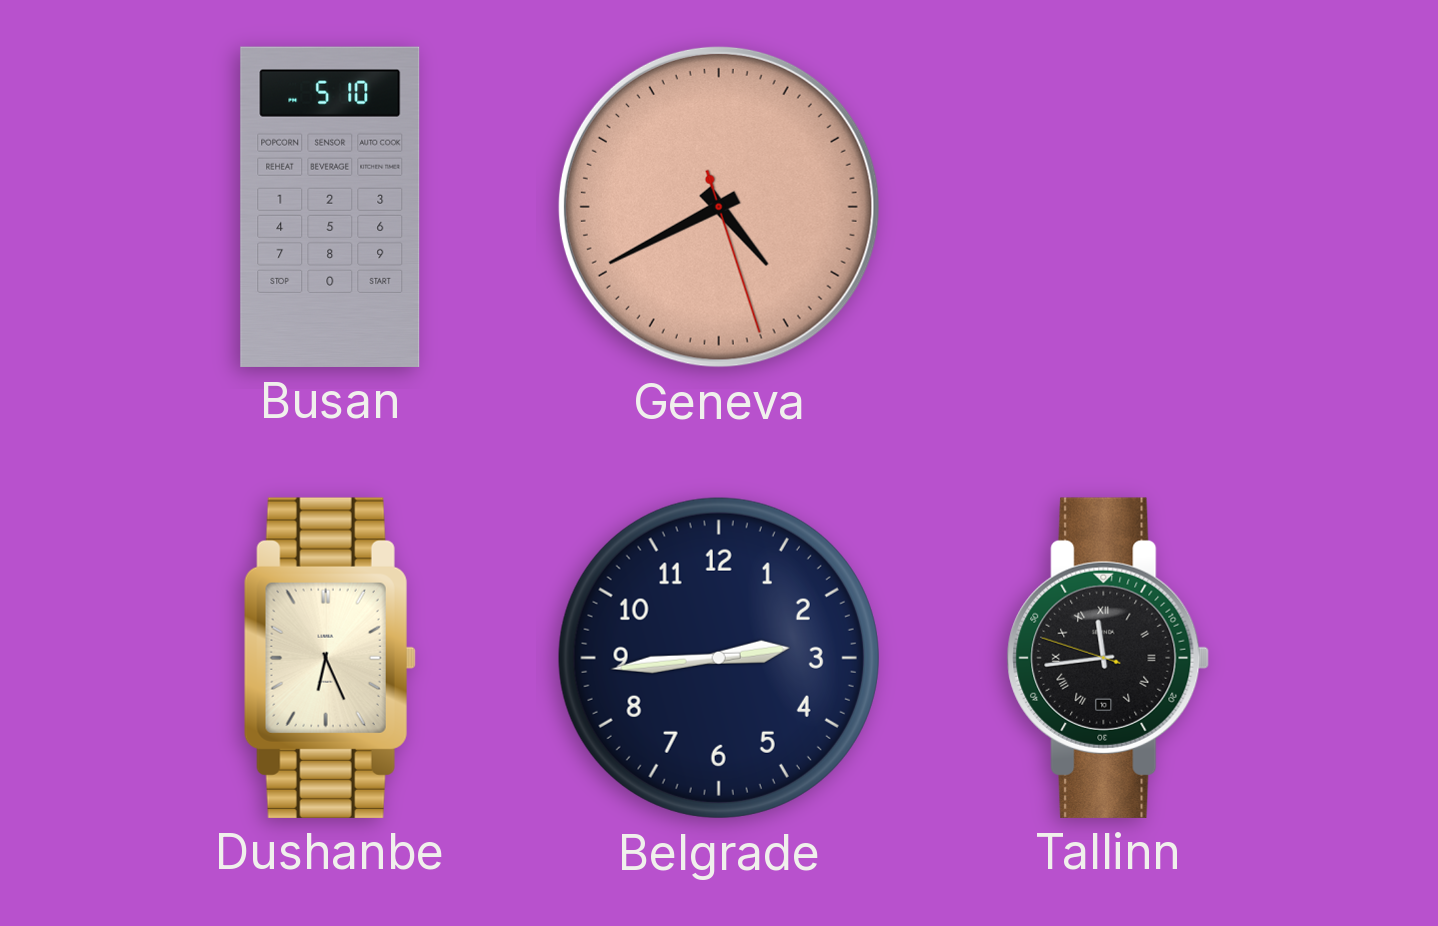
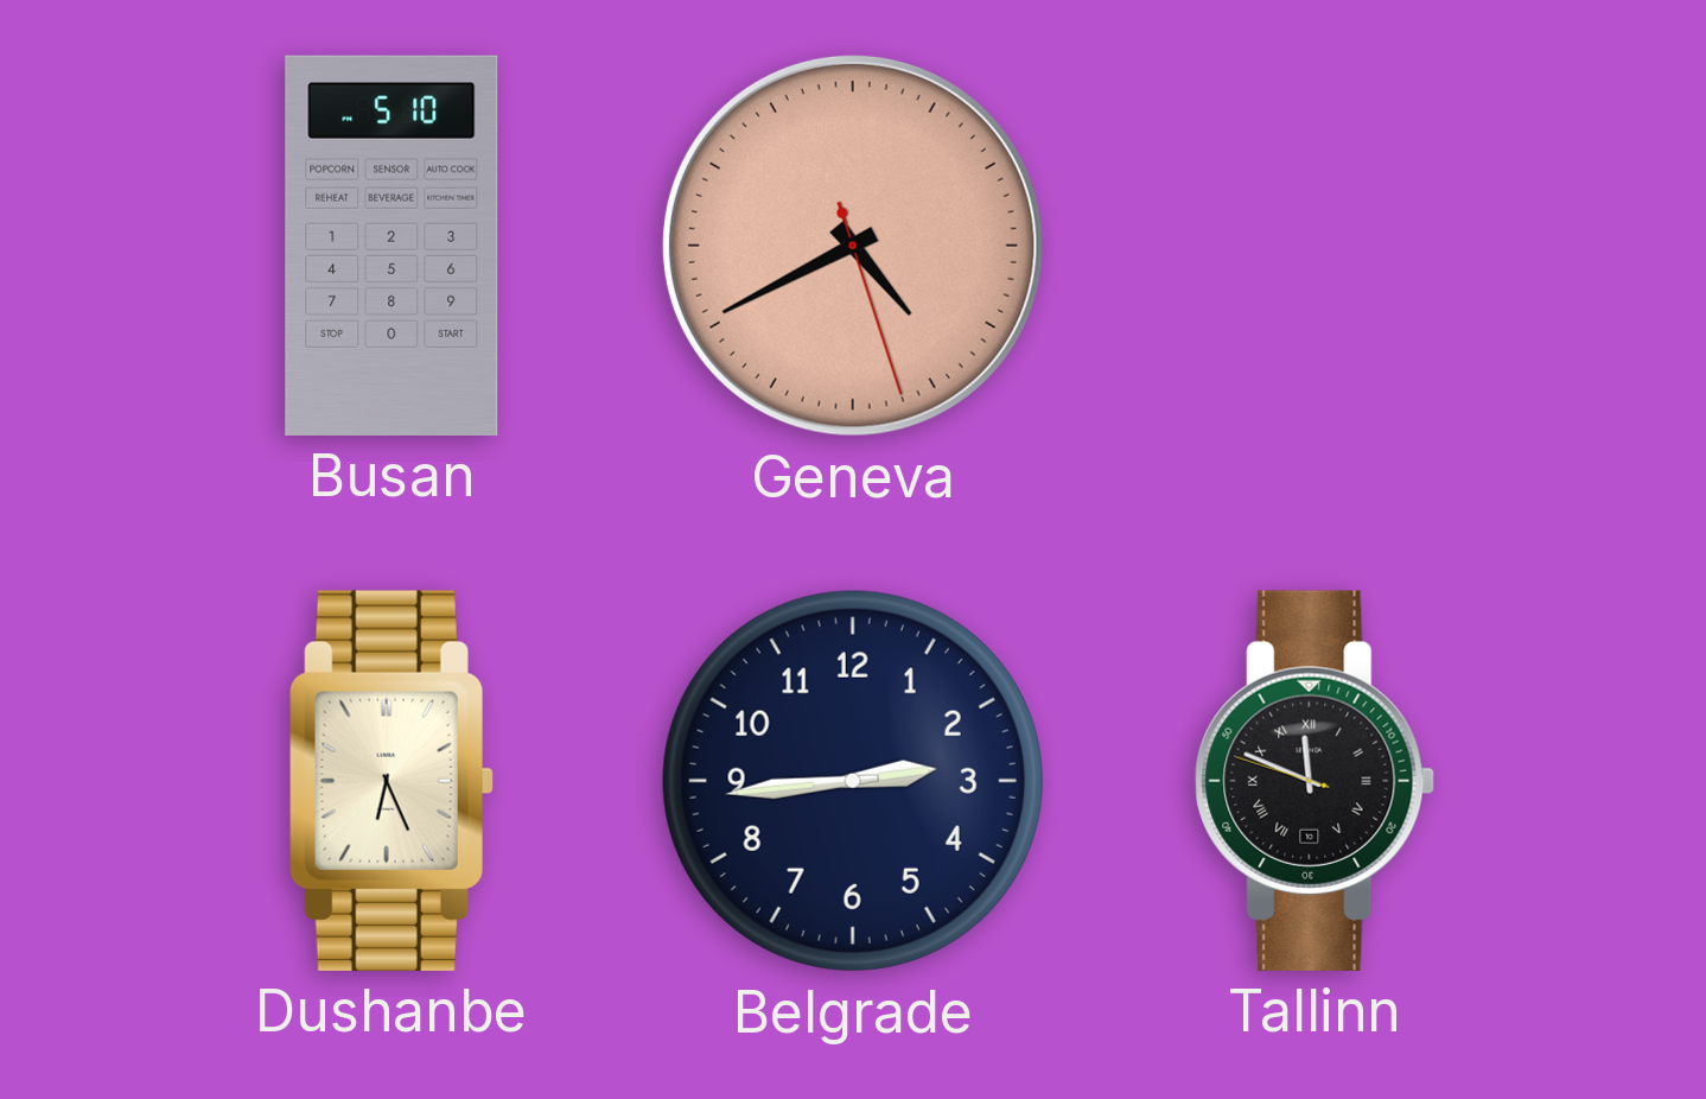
Tallinn: 11:43 -> 11:48 (1314, 781)
